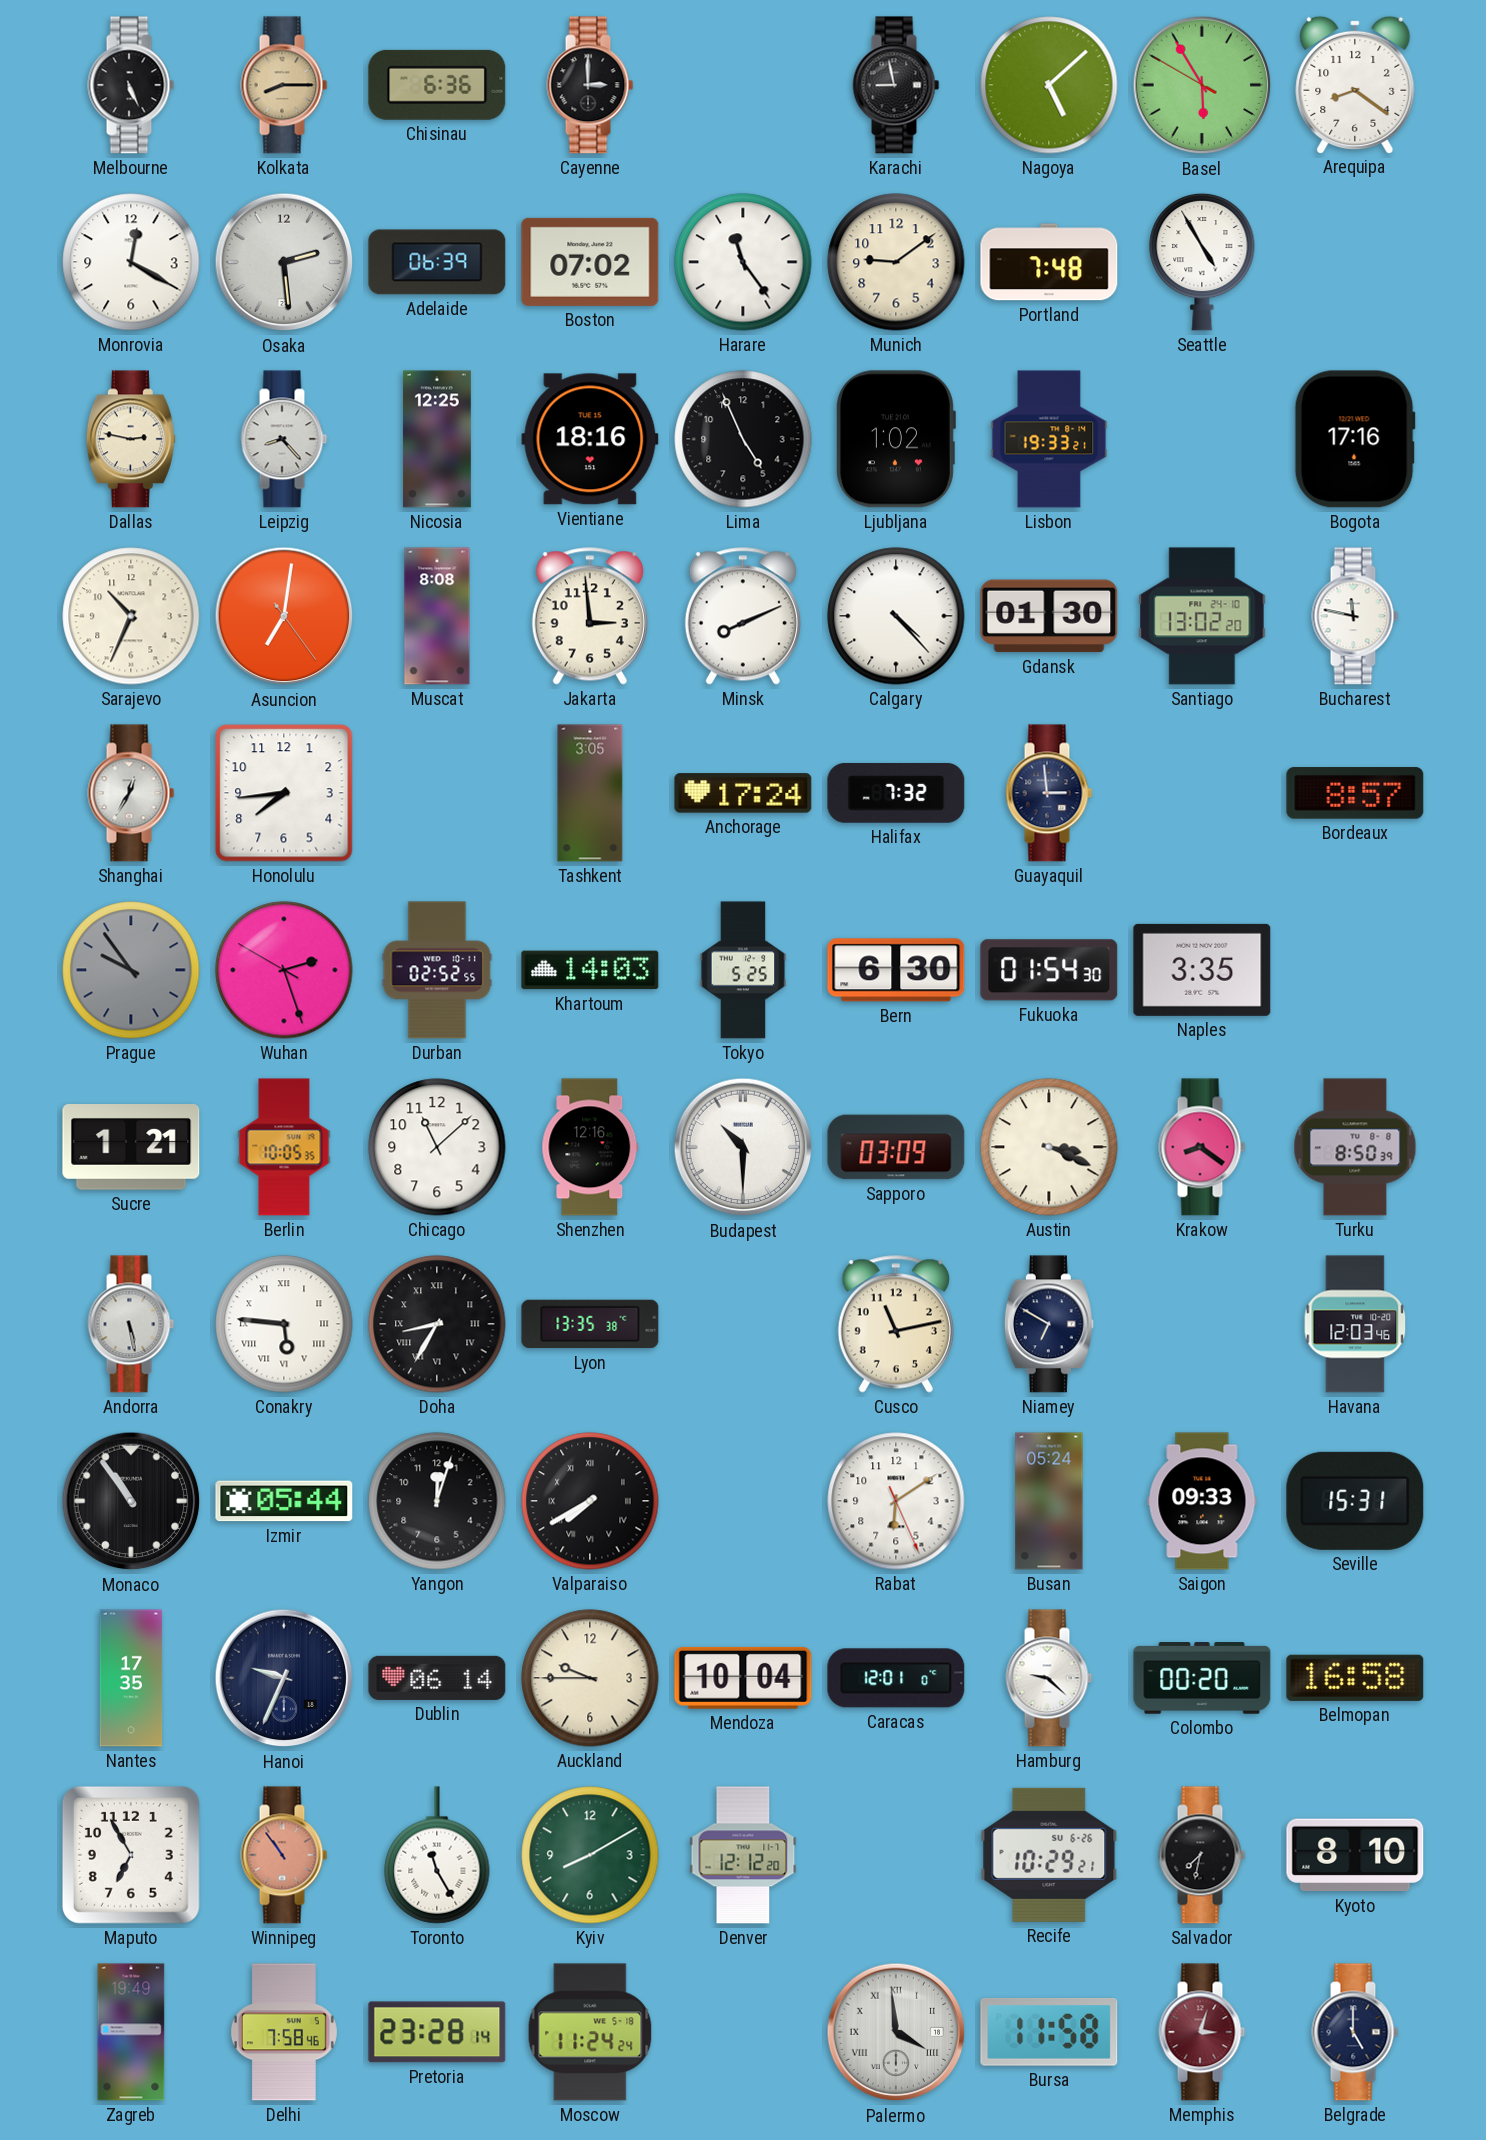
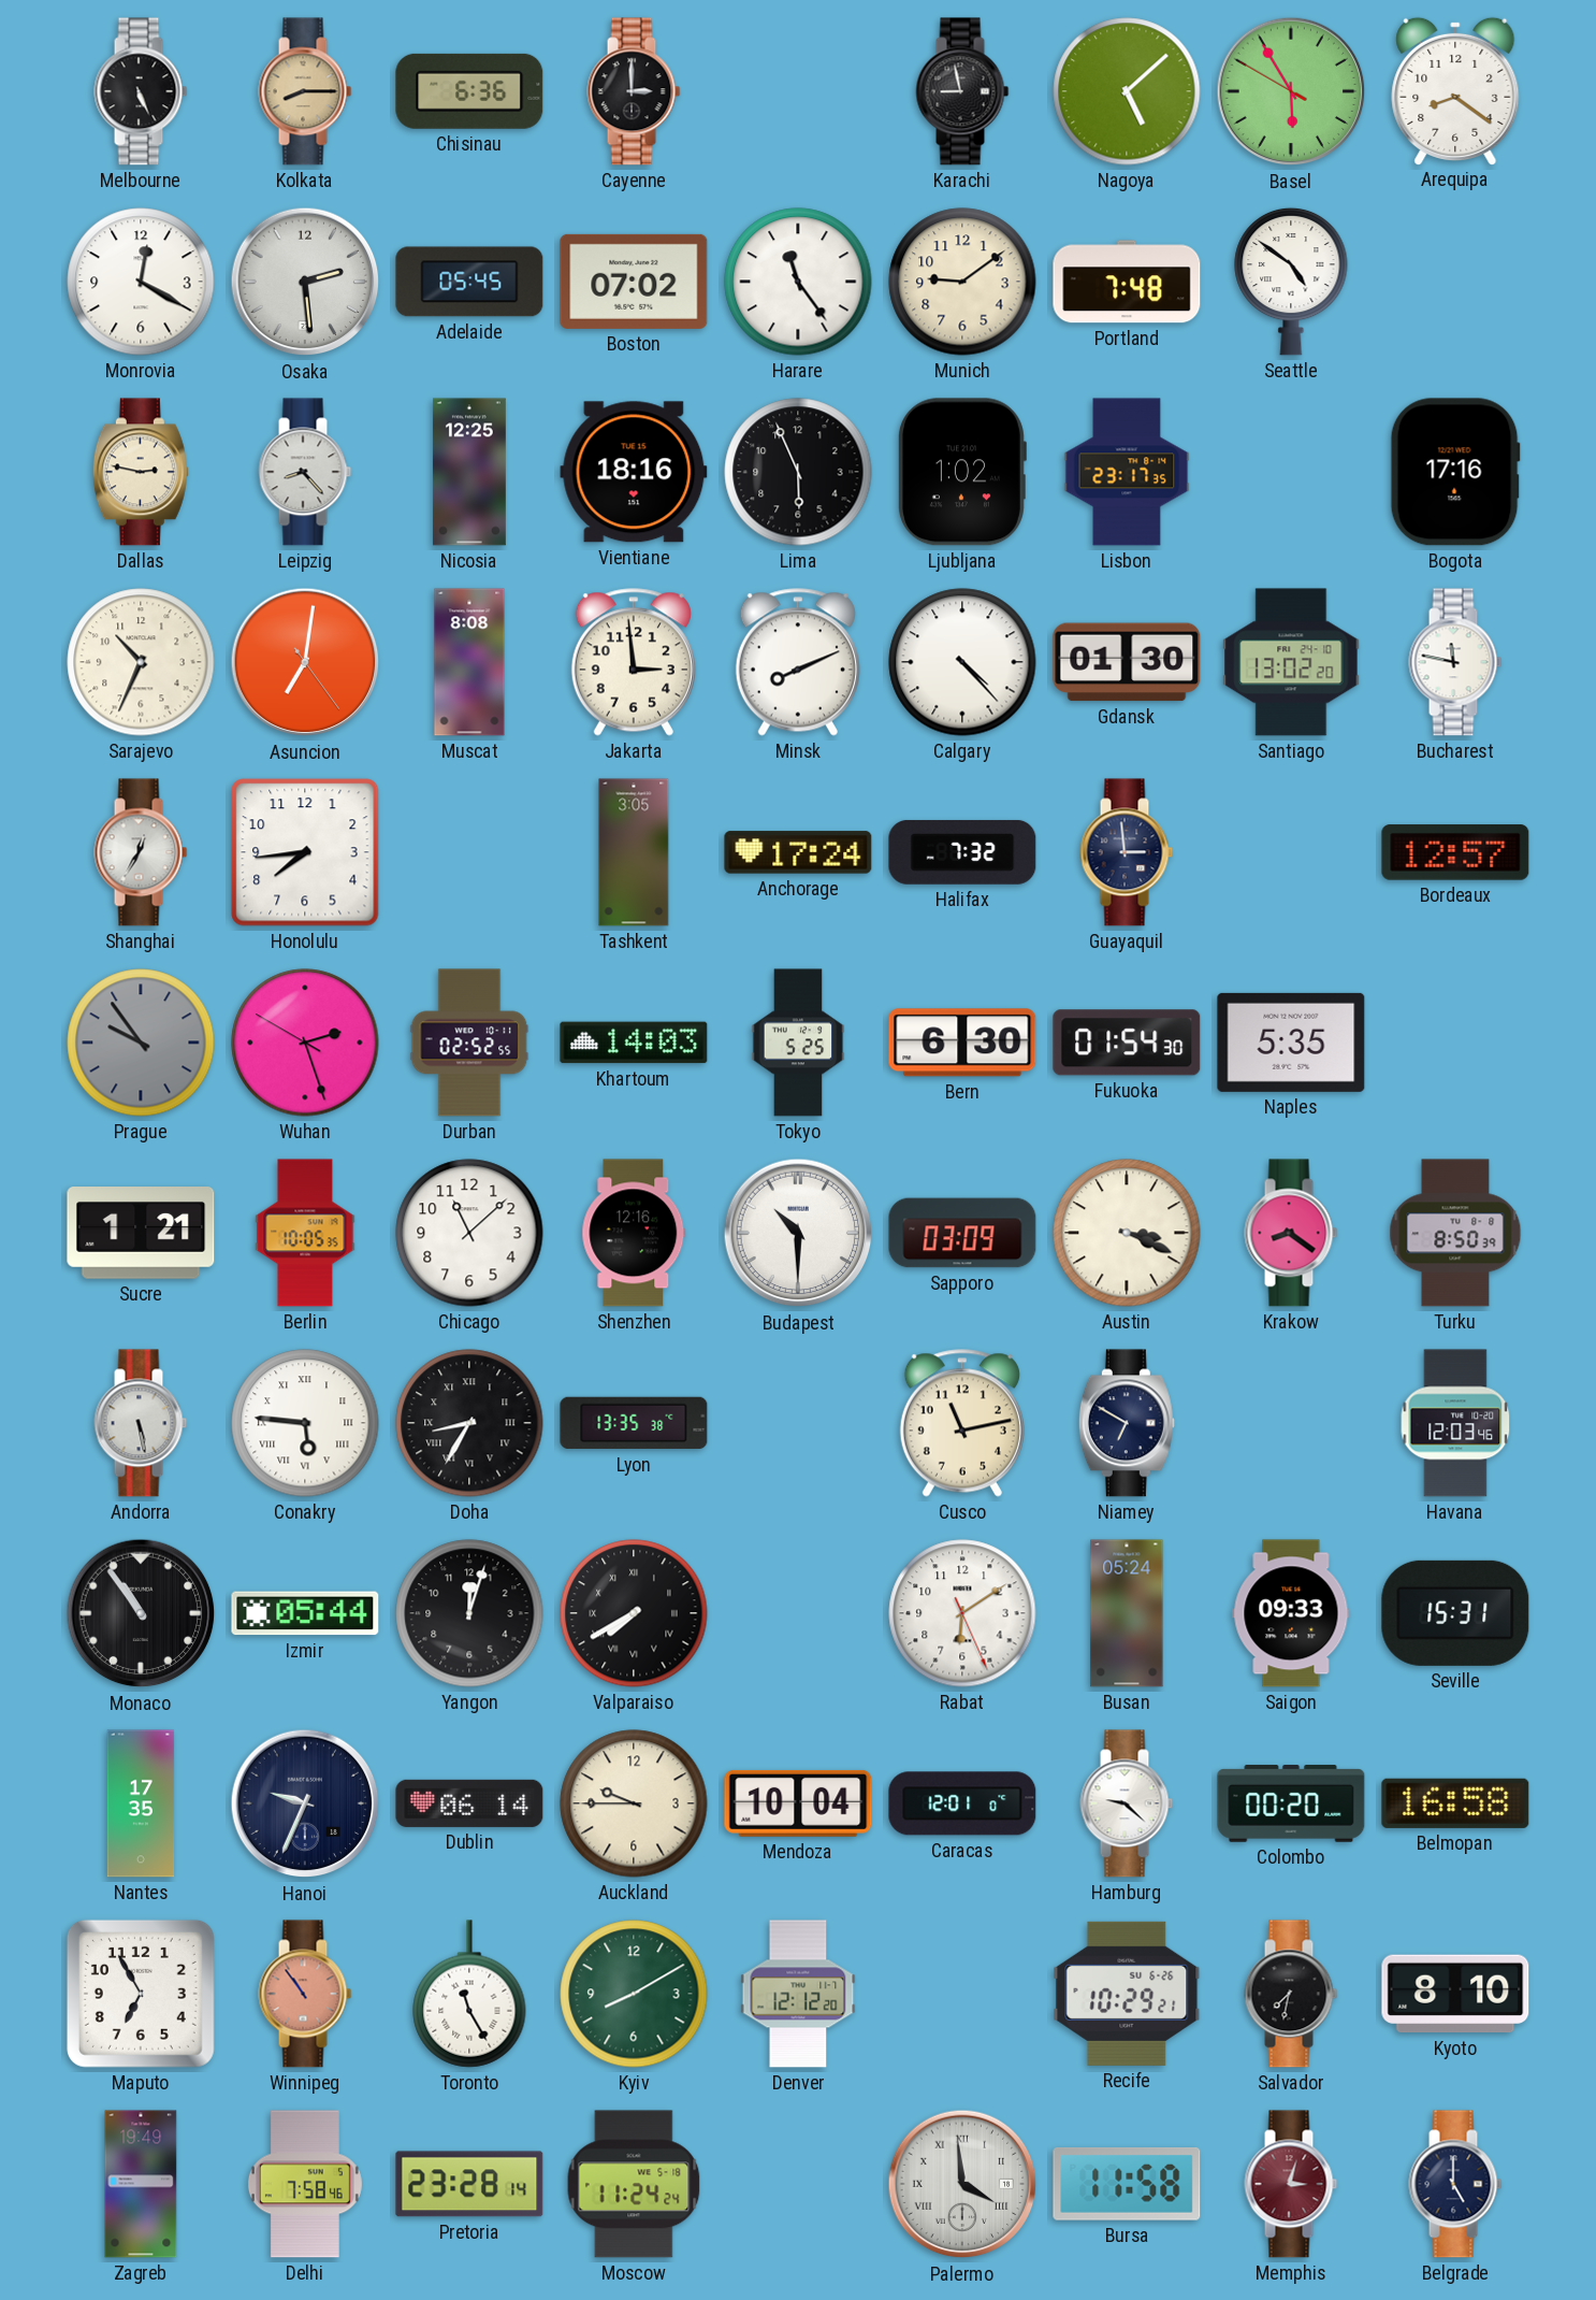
Adelaide: 06:39 -> 05:45 (469, 282)
Seattle: 4:55 -> 4:51 (1291, 282)
Lima: 4:56 -> 5:56 (798, 472)
Lisbon: 19:33 -> 23:17 (1127, 472)
Bordeaux: 8:57 -> 12:57 (1455, 852)
Naples: 3:35 -> 5:35 (1291, 1043)
